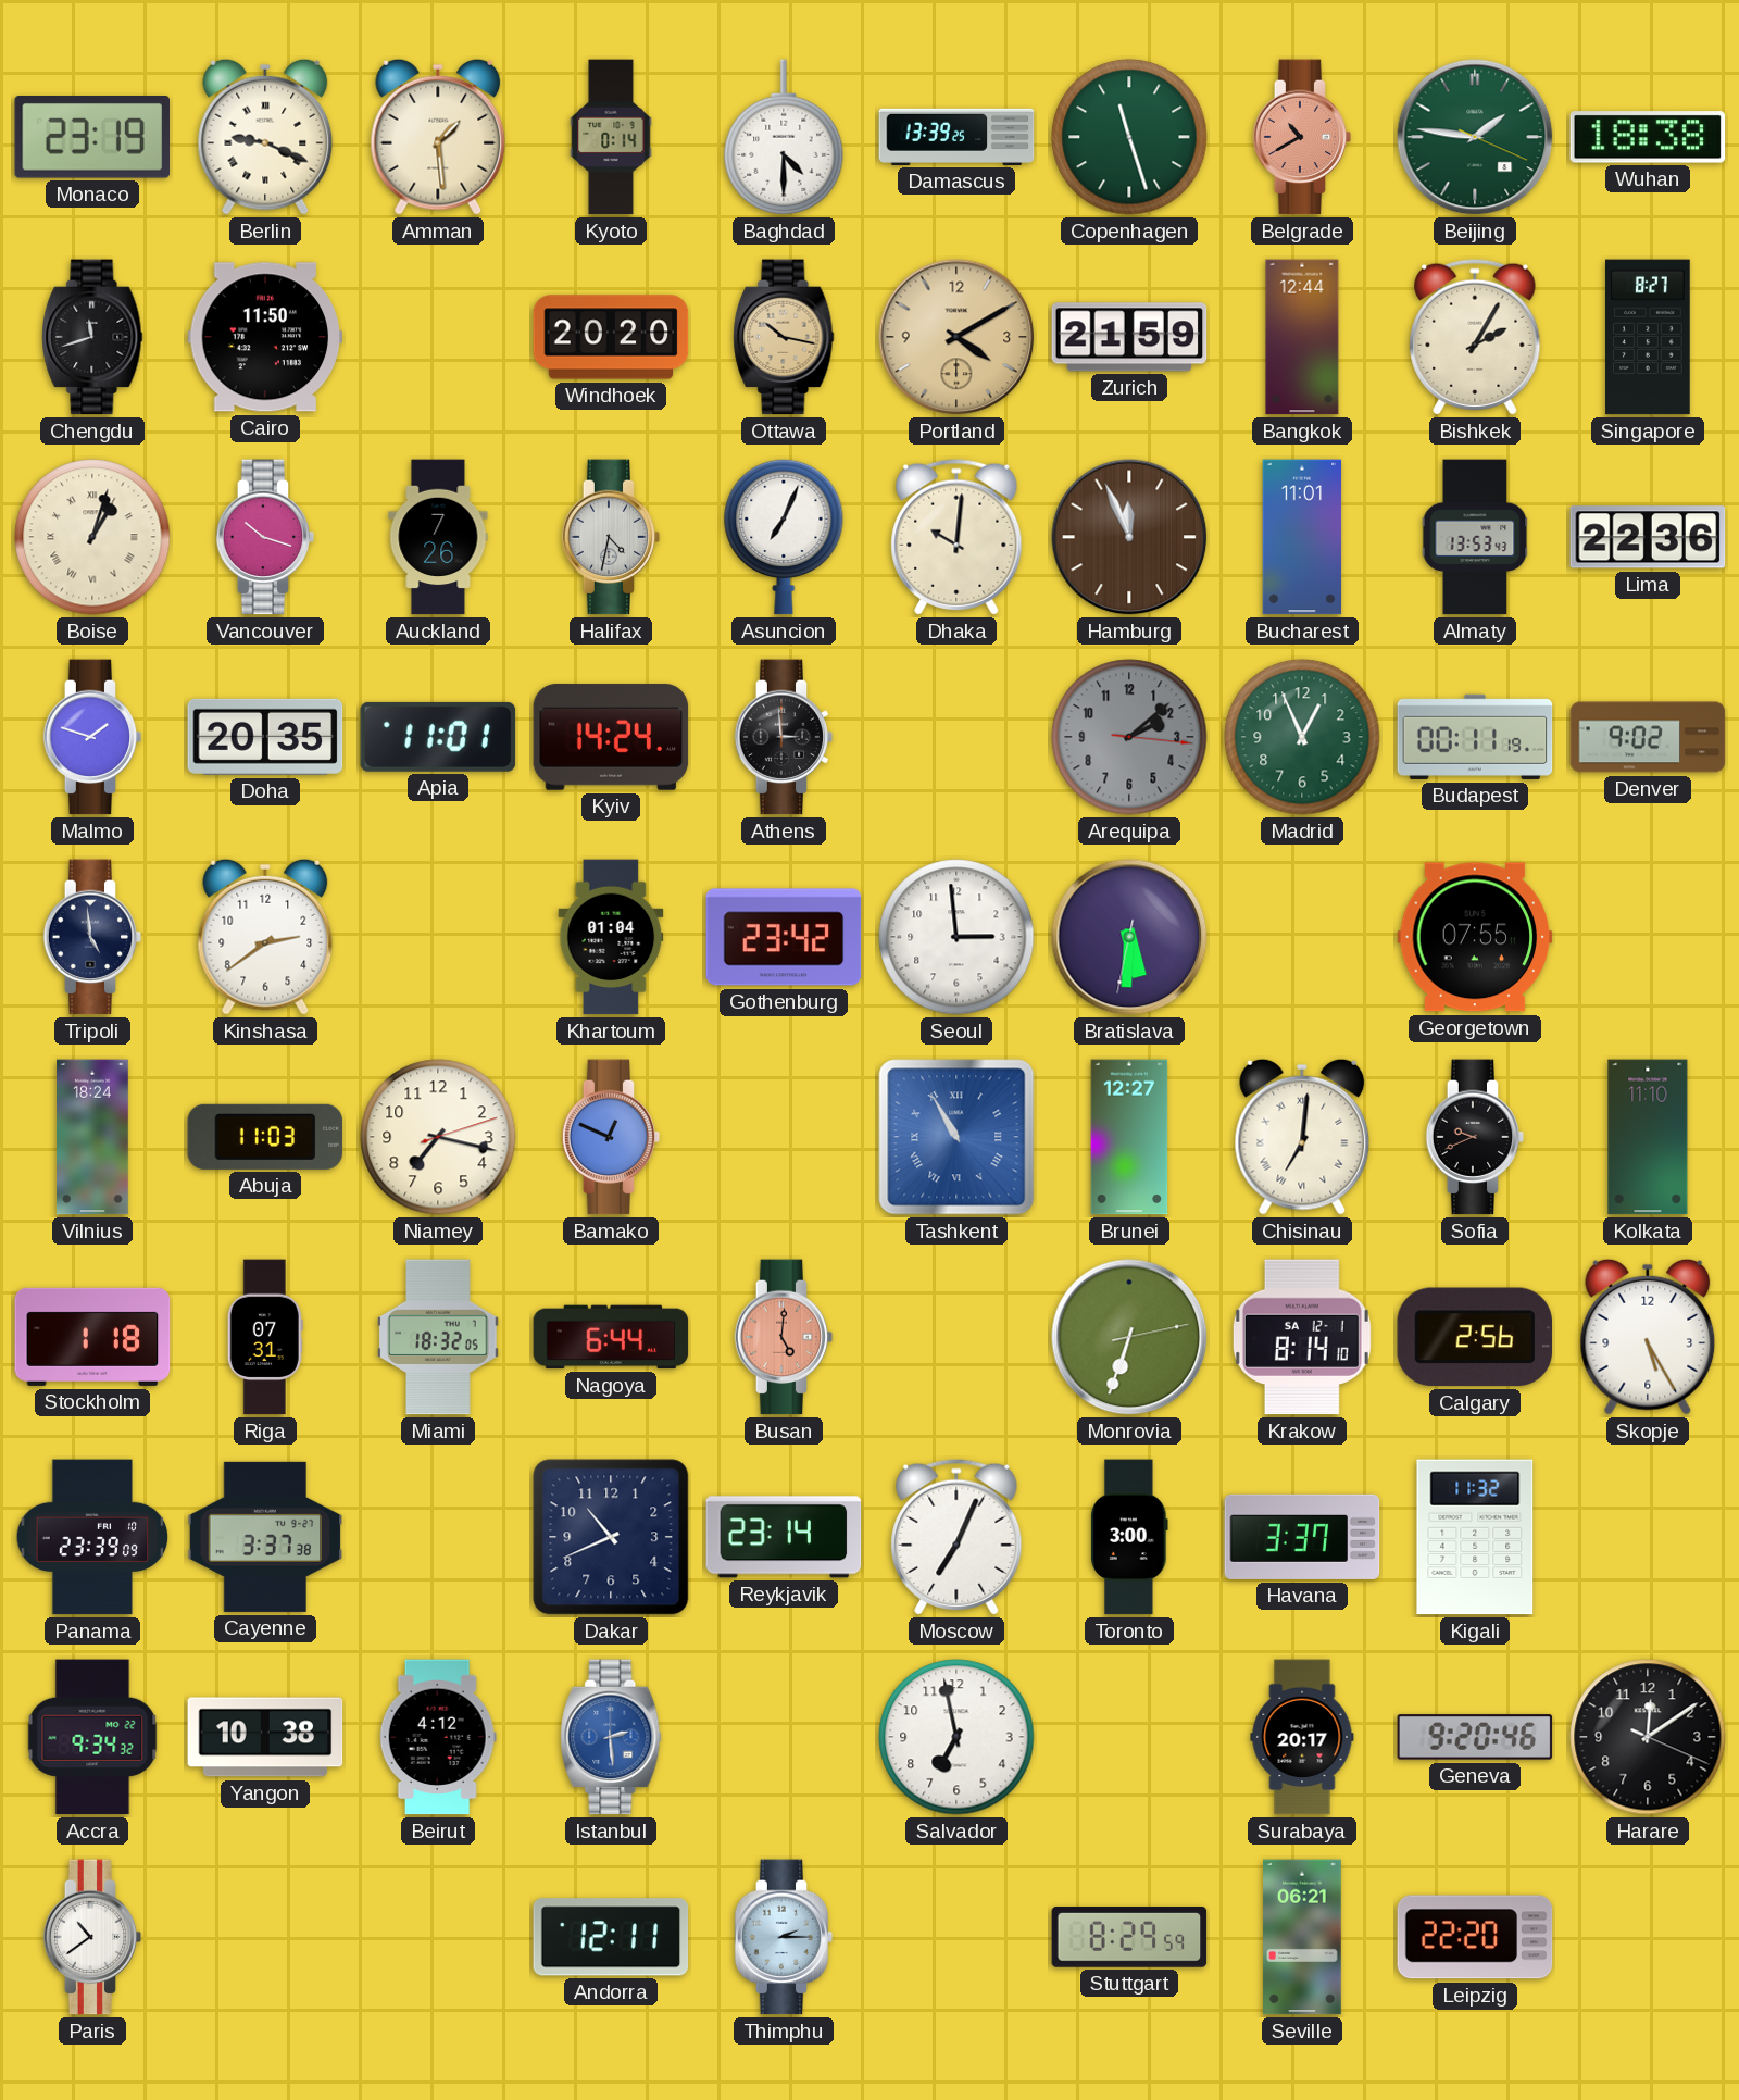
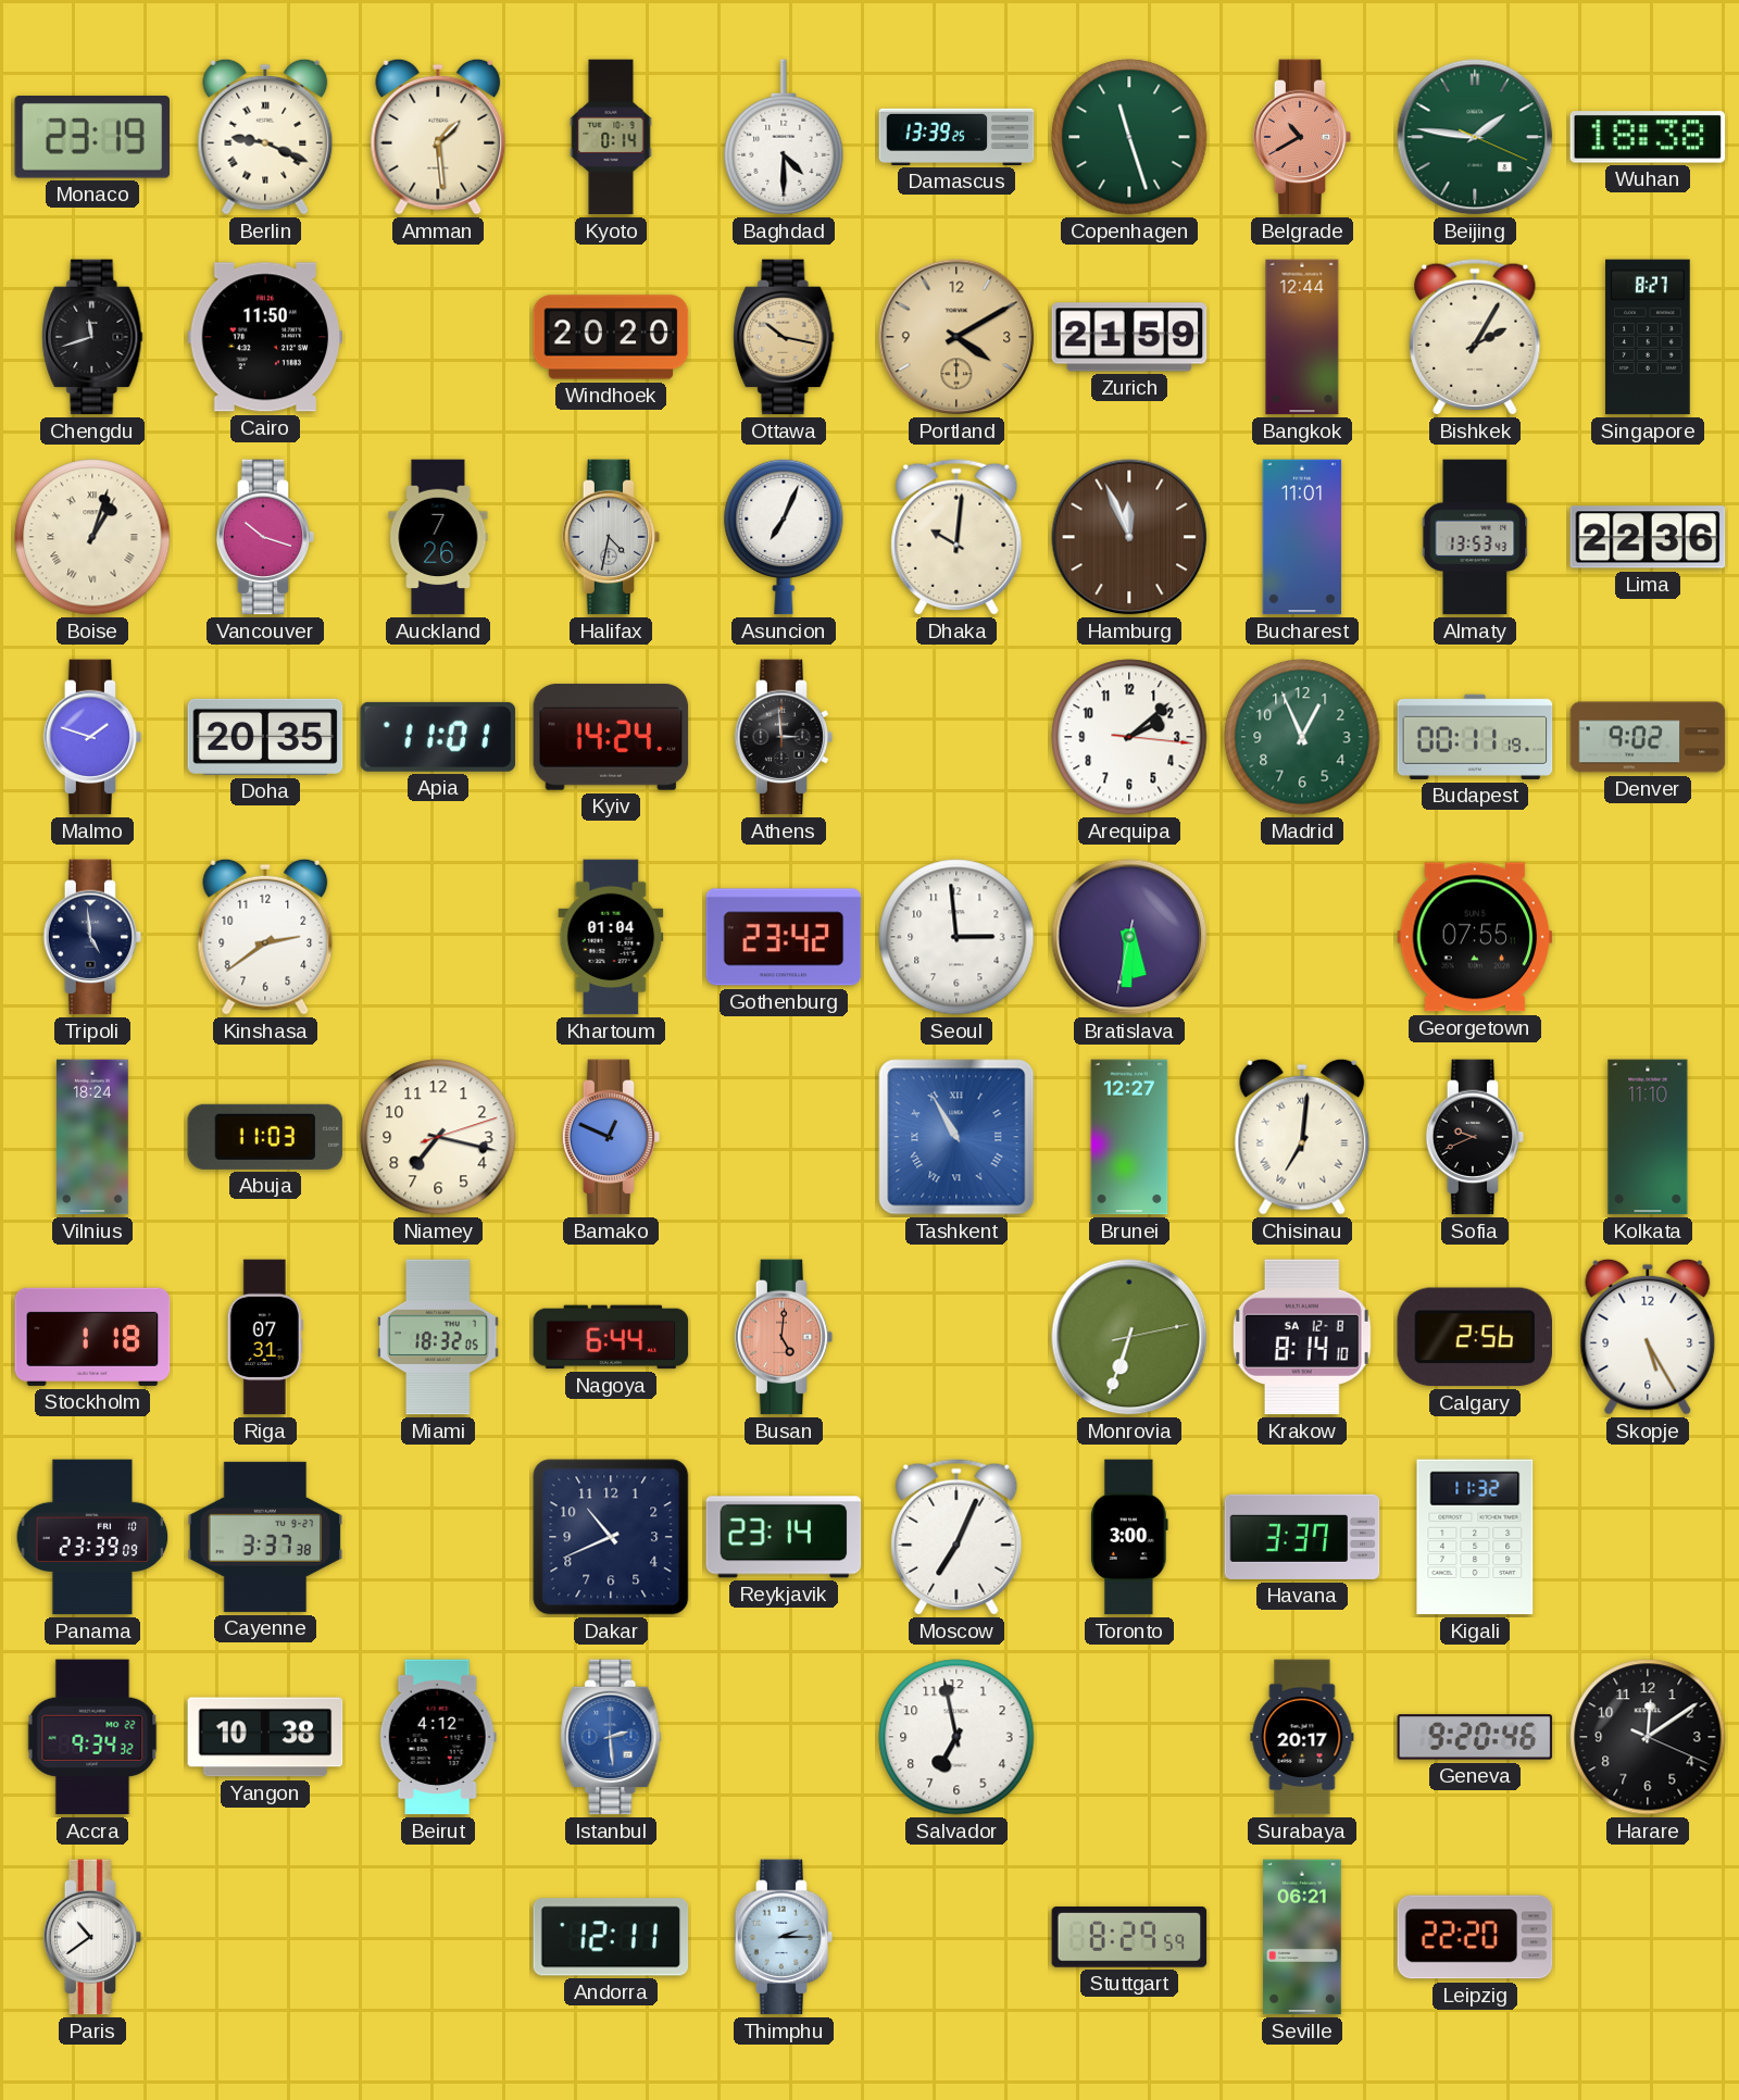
Arequipa dial: grey -> white (1129, 737)
Krakow date: SA 12-1 -> SA 12-8 (1302, 1337)
